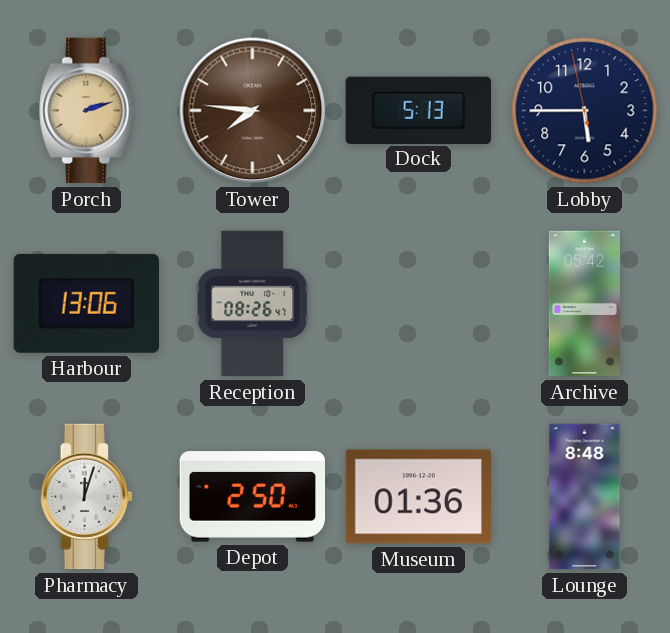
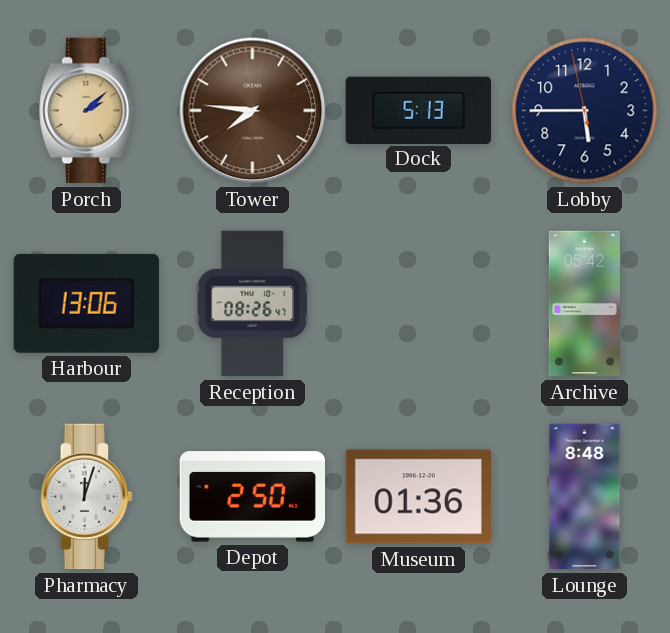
Porch: 2:12 -> 2:08 (87, 111)
